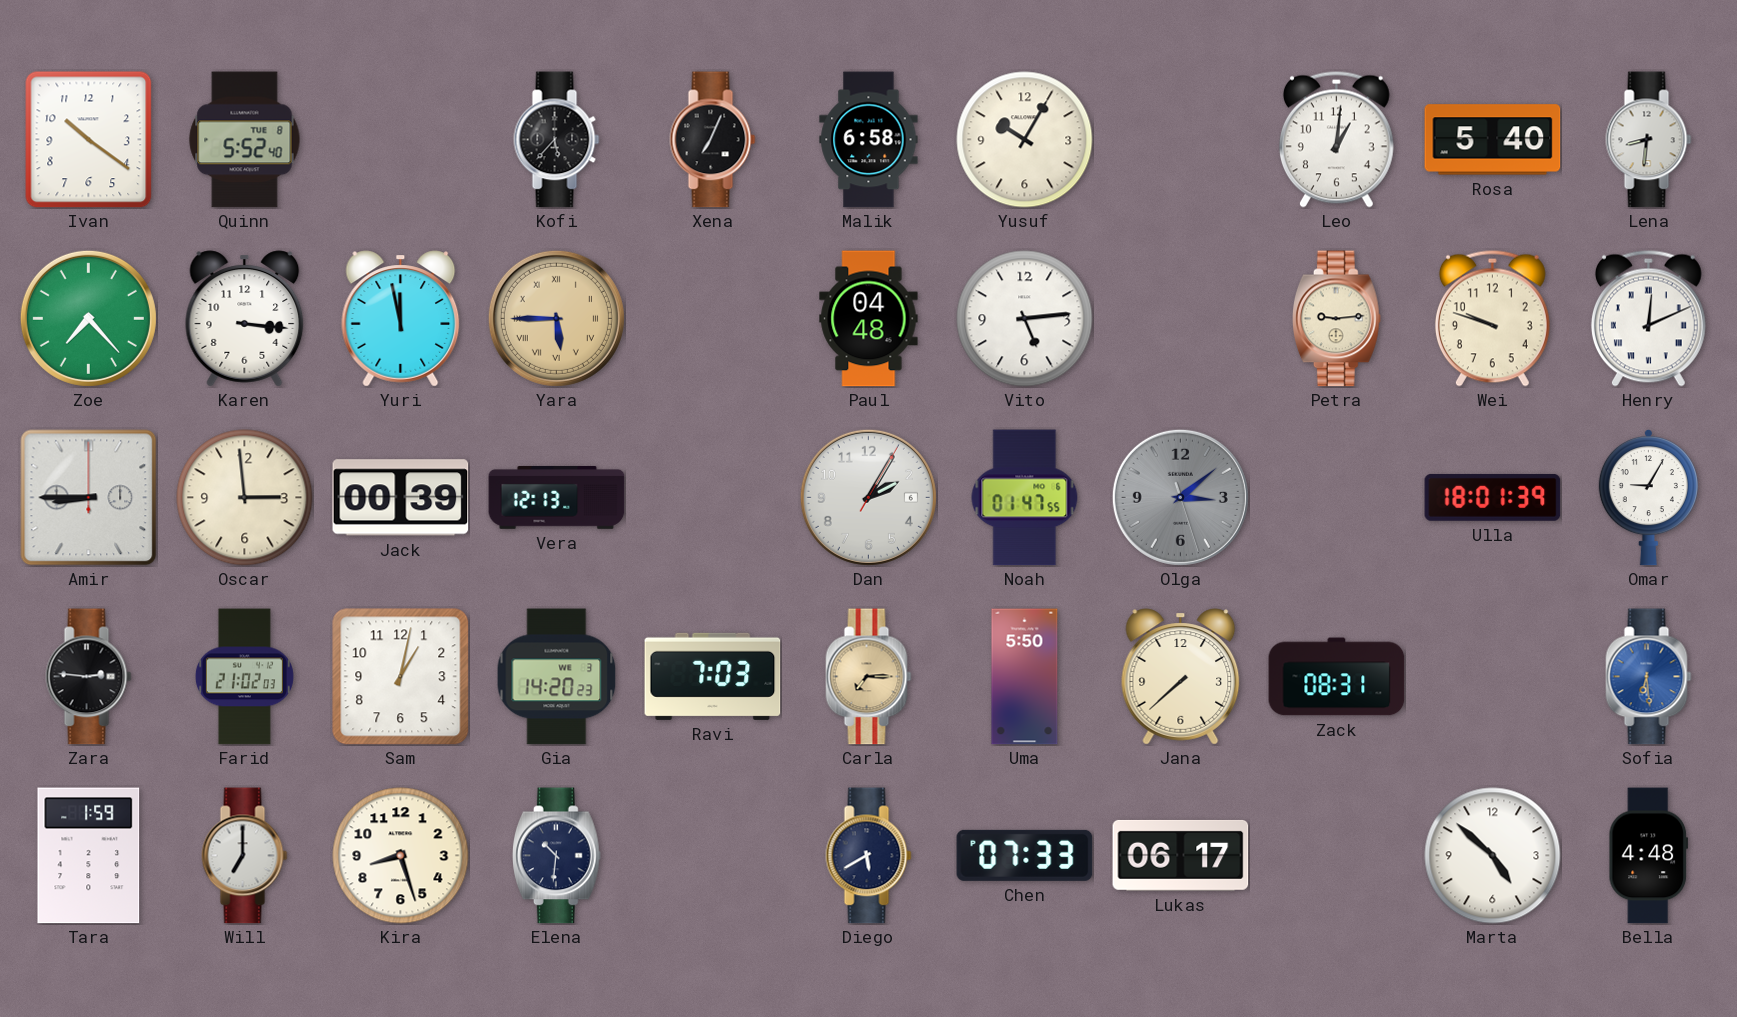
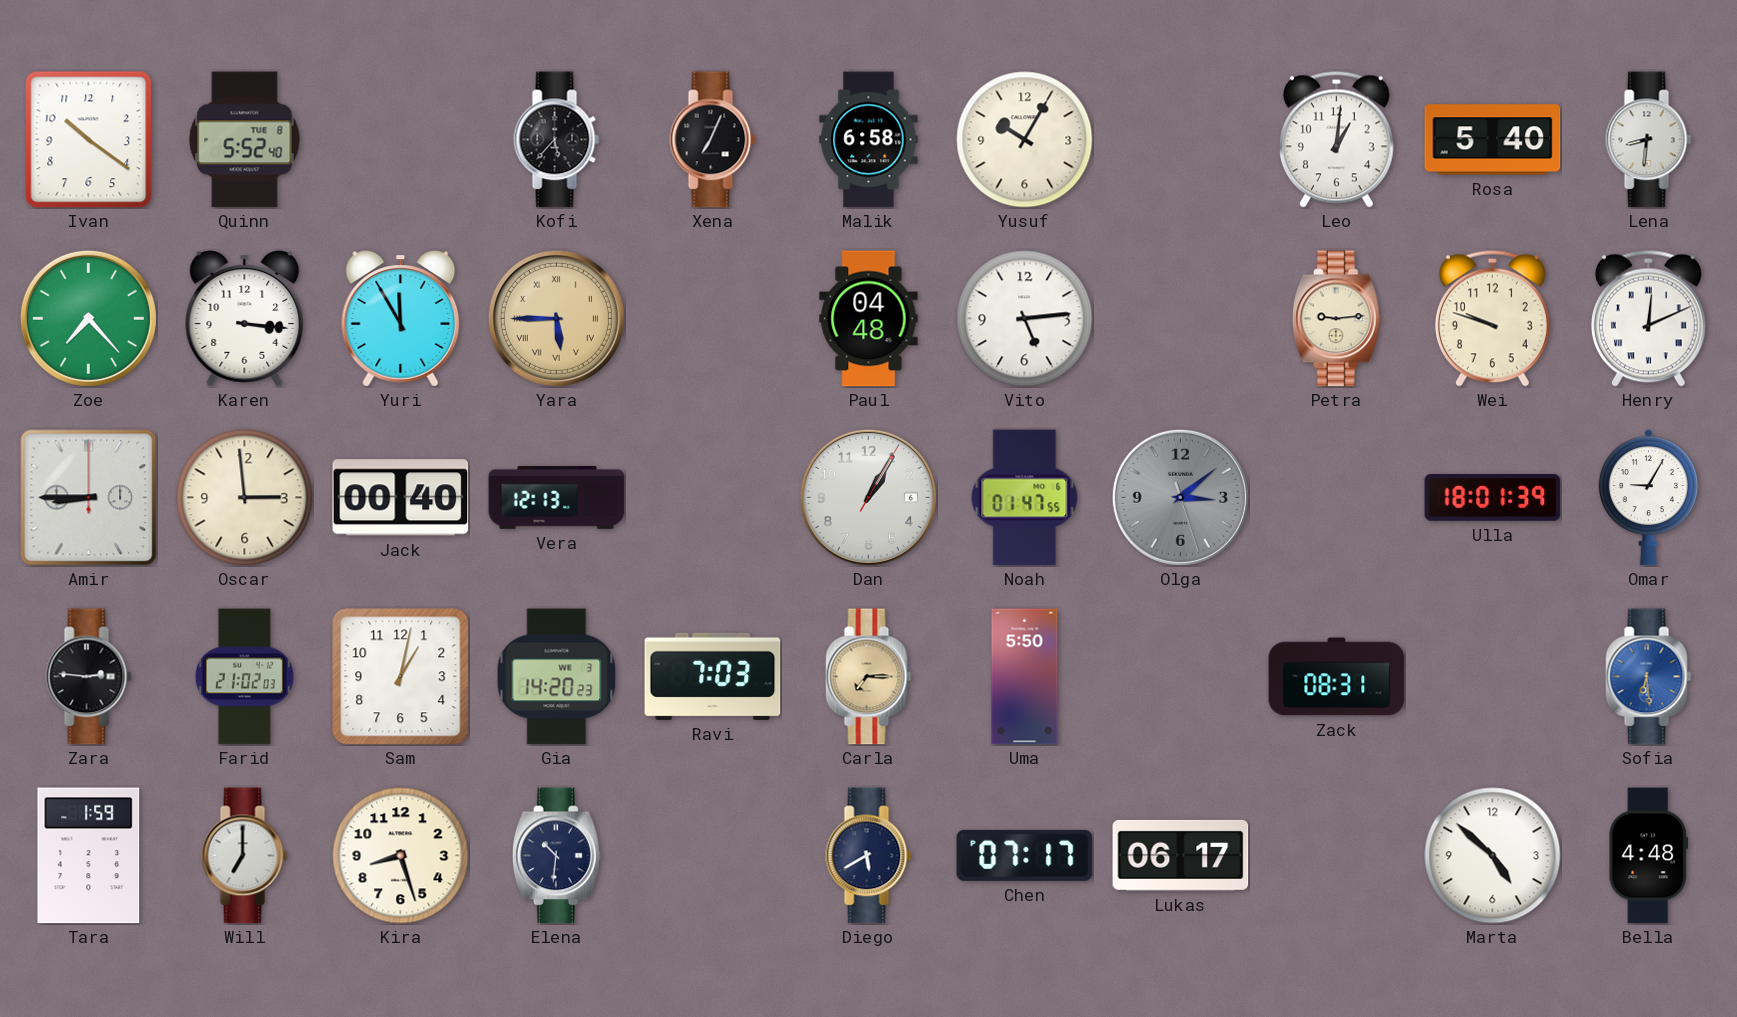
Yuri: 11:58 -> 11:55 (401, 319)
Jack: 00:39 -> 00:40 (401, 498)
Dan: 2:05 -> 1:05 (868, 497)
Jana: 7:38 -> none (1181, 677)
Chen: 07:33 -> 07:17 (1025, 855)
